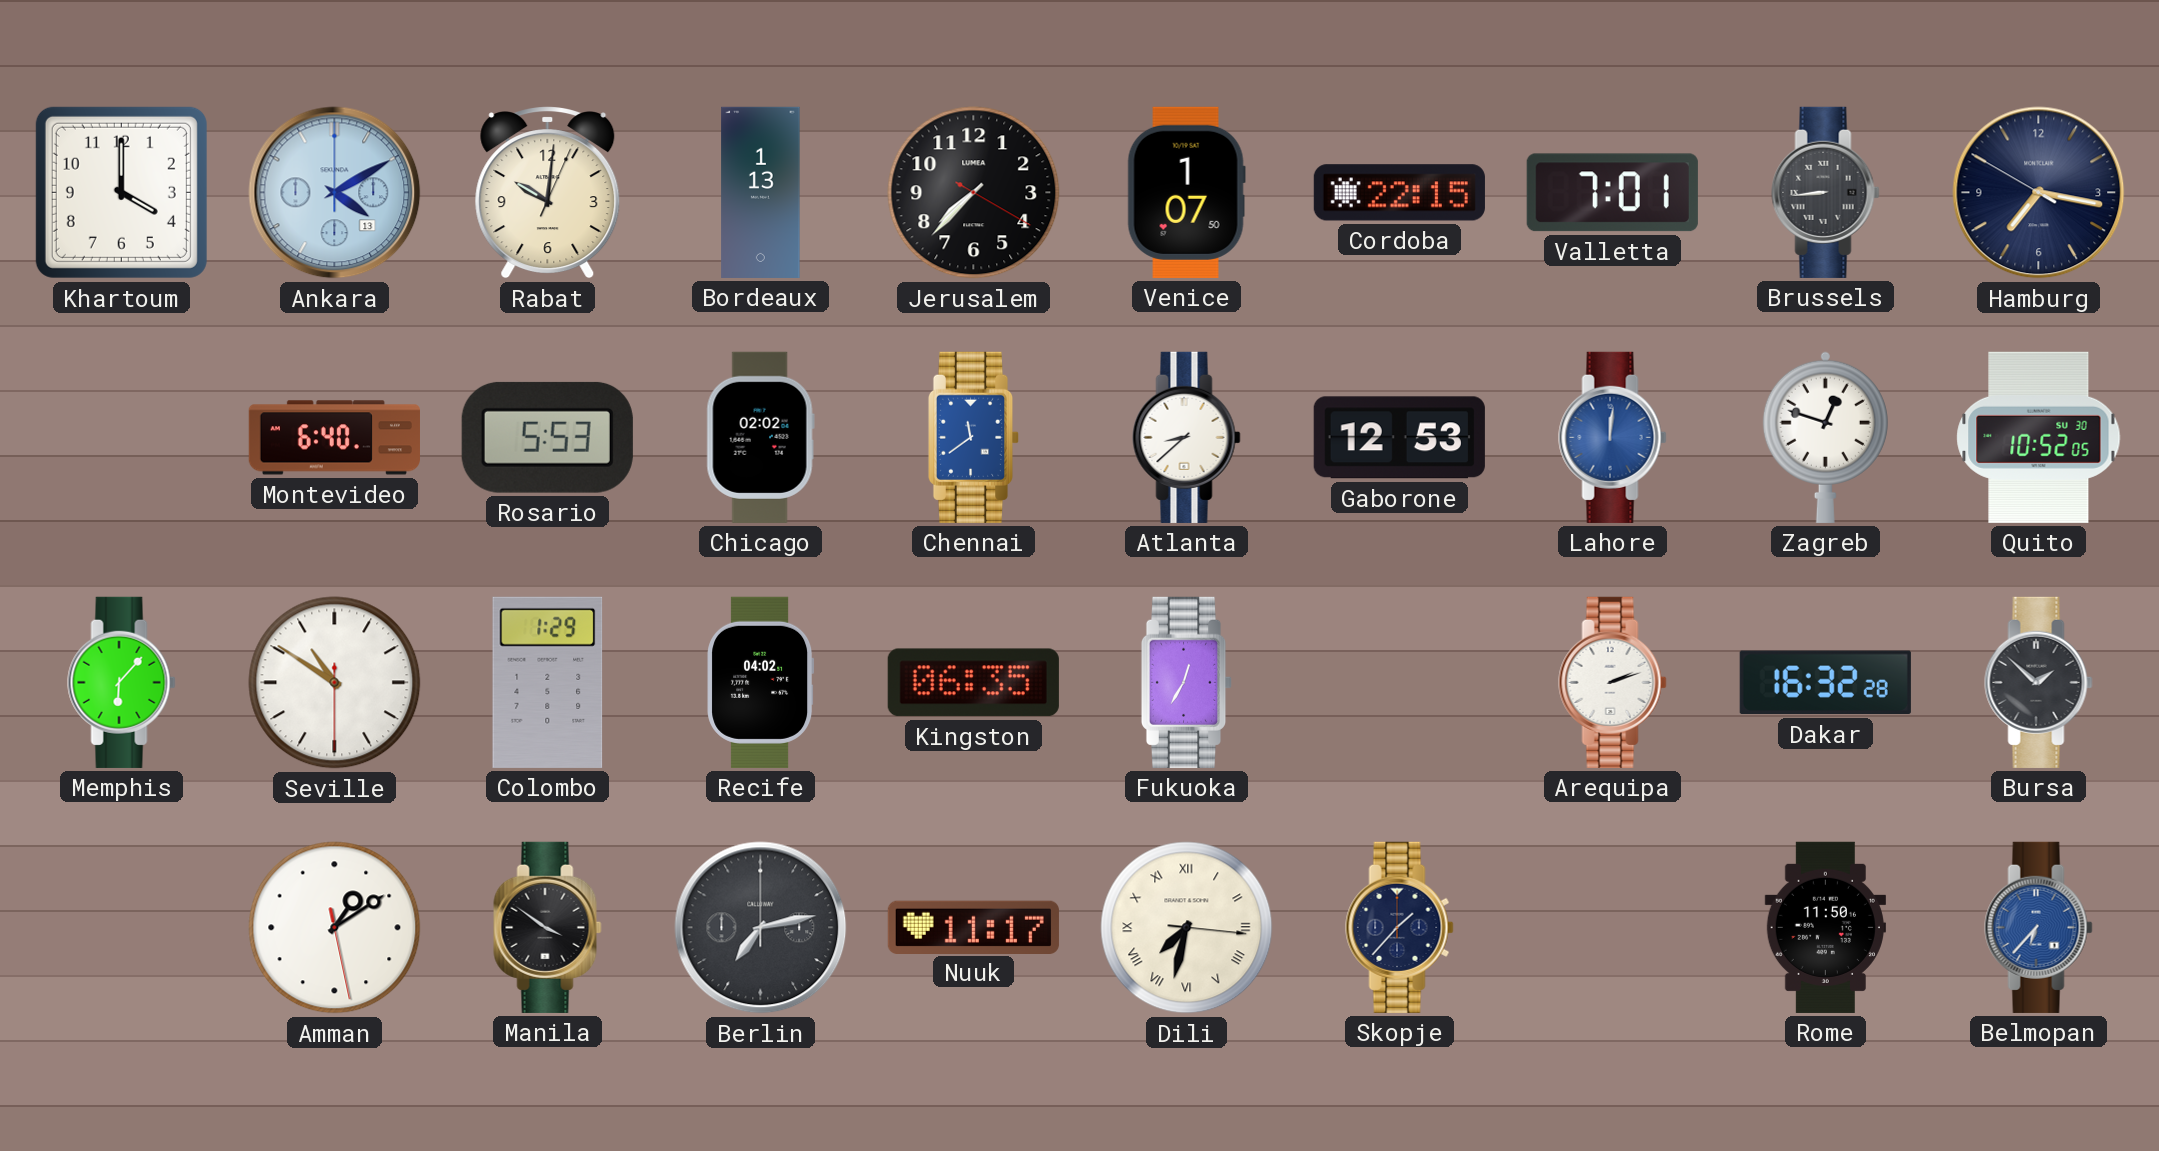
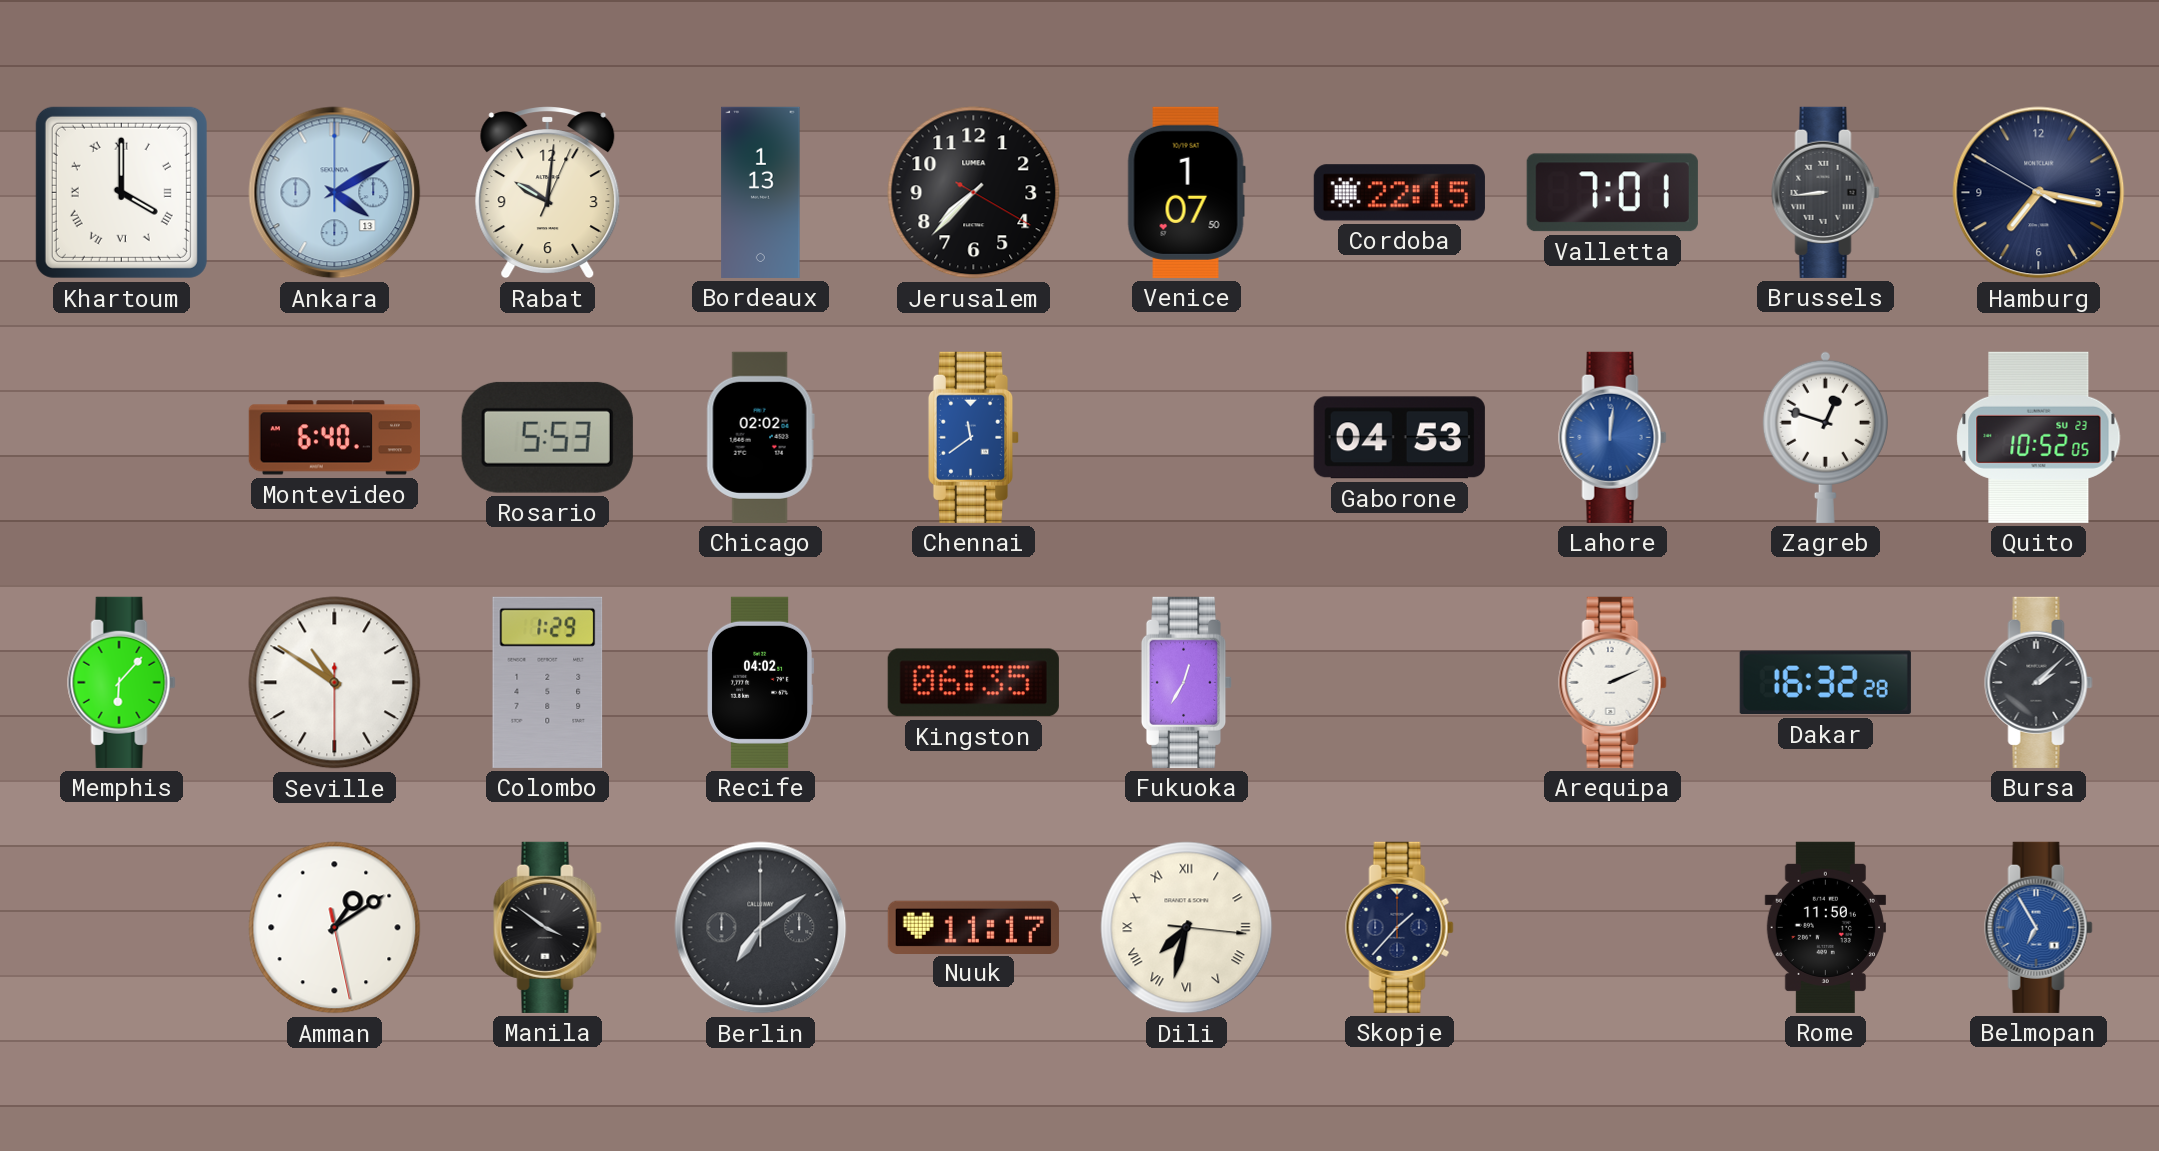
Khartoum numerals: Arabic -> Roman (121, 192)
Atlanta: 8:38 -> none (1187, 437)
Gaborone: 12:53 -> 04:53 (1399, 438)
Quito date: SU 30 -> SU 23 (2039, 437)
Arequipa: 2:12 -> 2:11 (1613, 682)
Bursa: 1:52 -> 2:08 (2039, 682)
Berlin: 7:13 -> 7:09 (761, 928)
Belmopan: 6:37 -> 6:55 (2039, 927)
